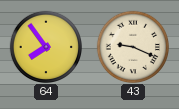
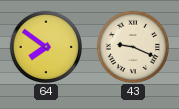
64: 7:54 -> 7:51 (45, 46)
